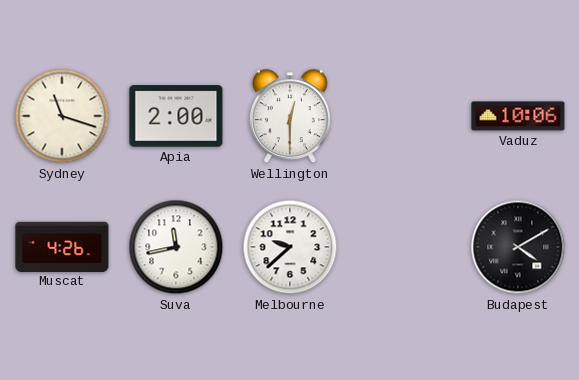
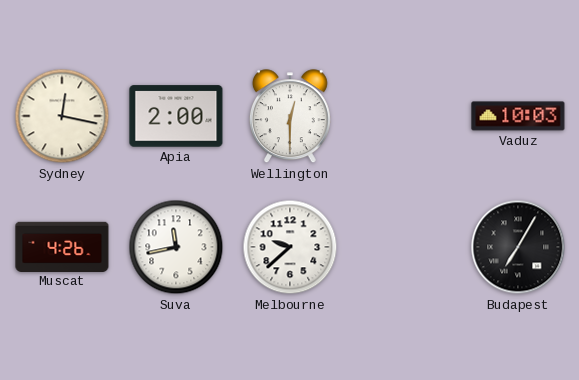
Sydney: 11:18 -> 12:17 (62, 116)
Vaduz: 10:06 -> 10:03 (518, 116)
Budapest: 4:10 -> 7:05 (518, 247)
